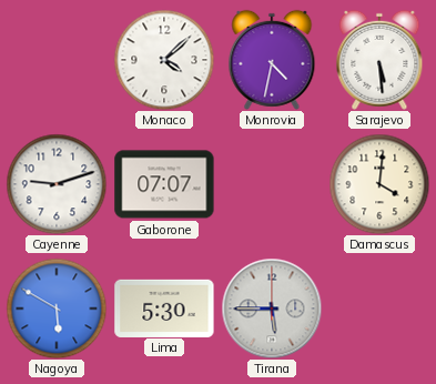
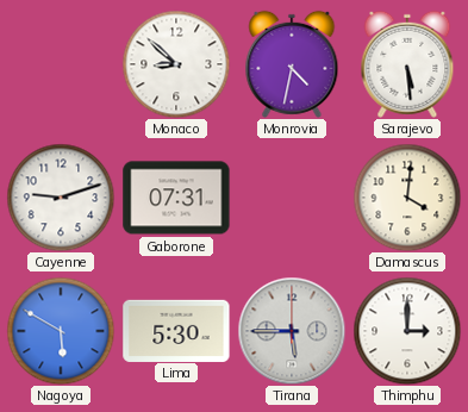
Monaco: 4:08 -> 8:52 (176, 64)
Gaborone: 07:07 -> 07:31 (176, 198)
Thimphu: none -> 3:00 (407, 331)
